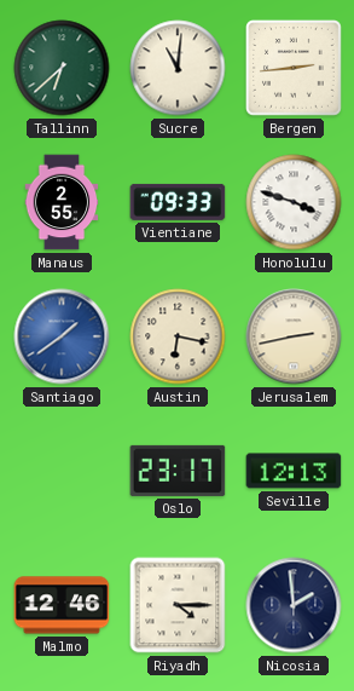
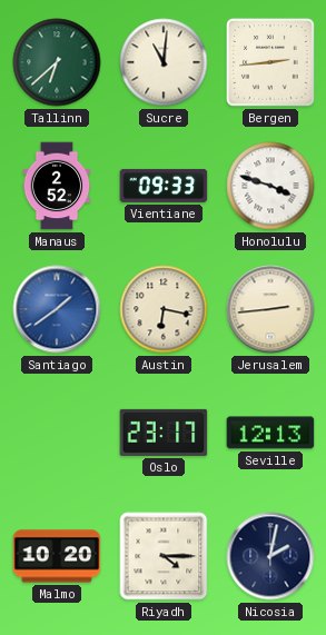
Manaus: 2:55 -> 2:52 (57, 186)
Jerusalem: 2:43 -> 2:44 (270, 309)
Malmo: 12:46 -> 10:20 (57, 556)
Nicosia: 1:59 -> 2:02 (270, 556)
